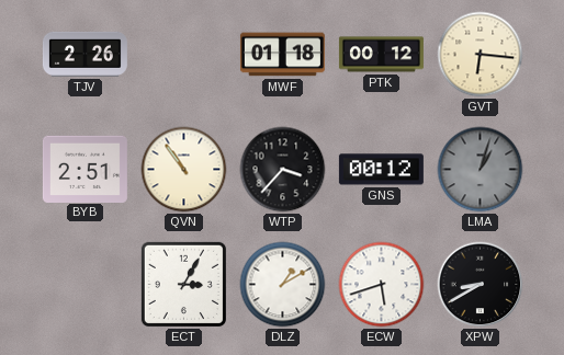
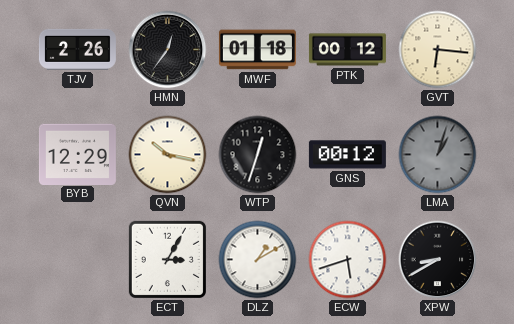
HMN: none -> 12:36 (168, 50)
BYB: 2:51 -> 12:29 (77, 154)
QVN: 10:54 -> 10:17 (168, 155)
WTP: 3:37 -> 12:33 (258, 155)
